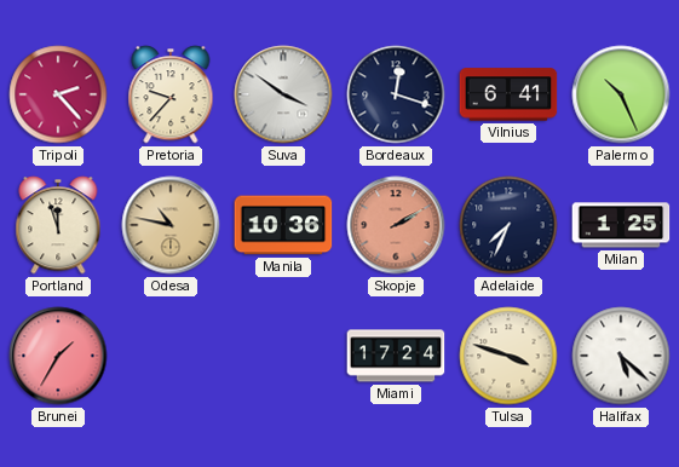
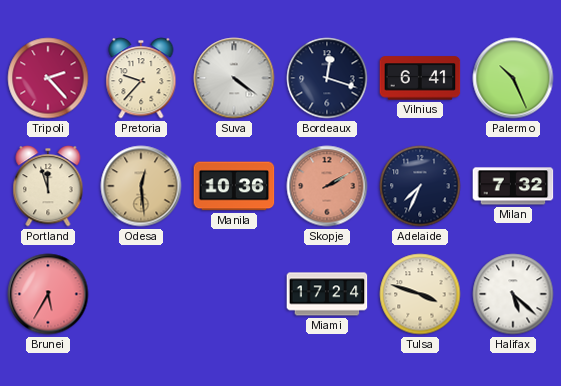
Suva: 3:51 -> 4:21 (234, 78)
Odesa: 10:47 -> 12:29 (141, 186)
Milan: 1:25 -> 7:32 (513, 186)
Brunei: 1:35 -> 5:35 (48, 294)
